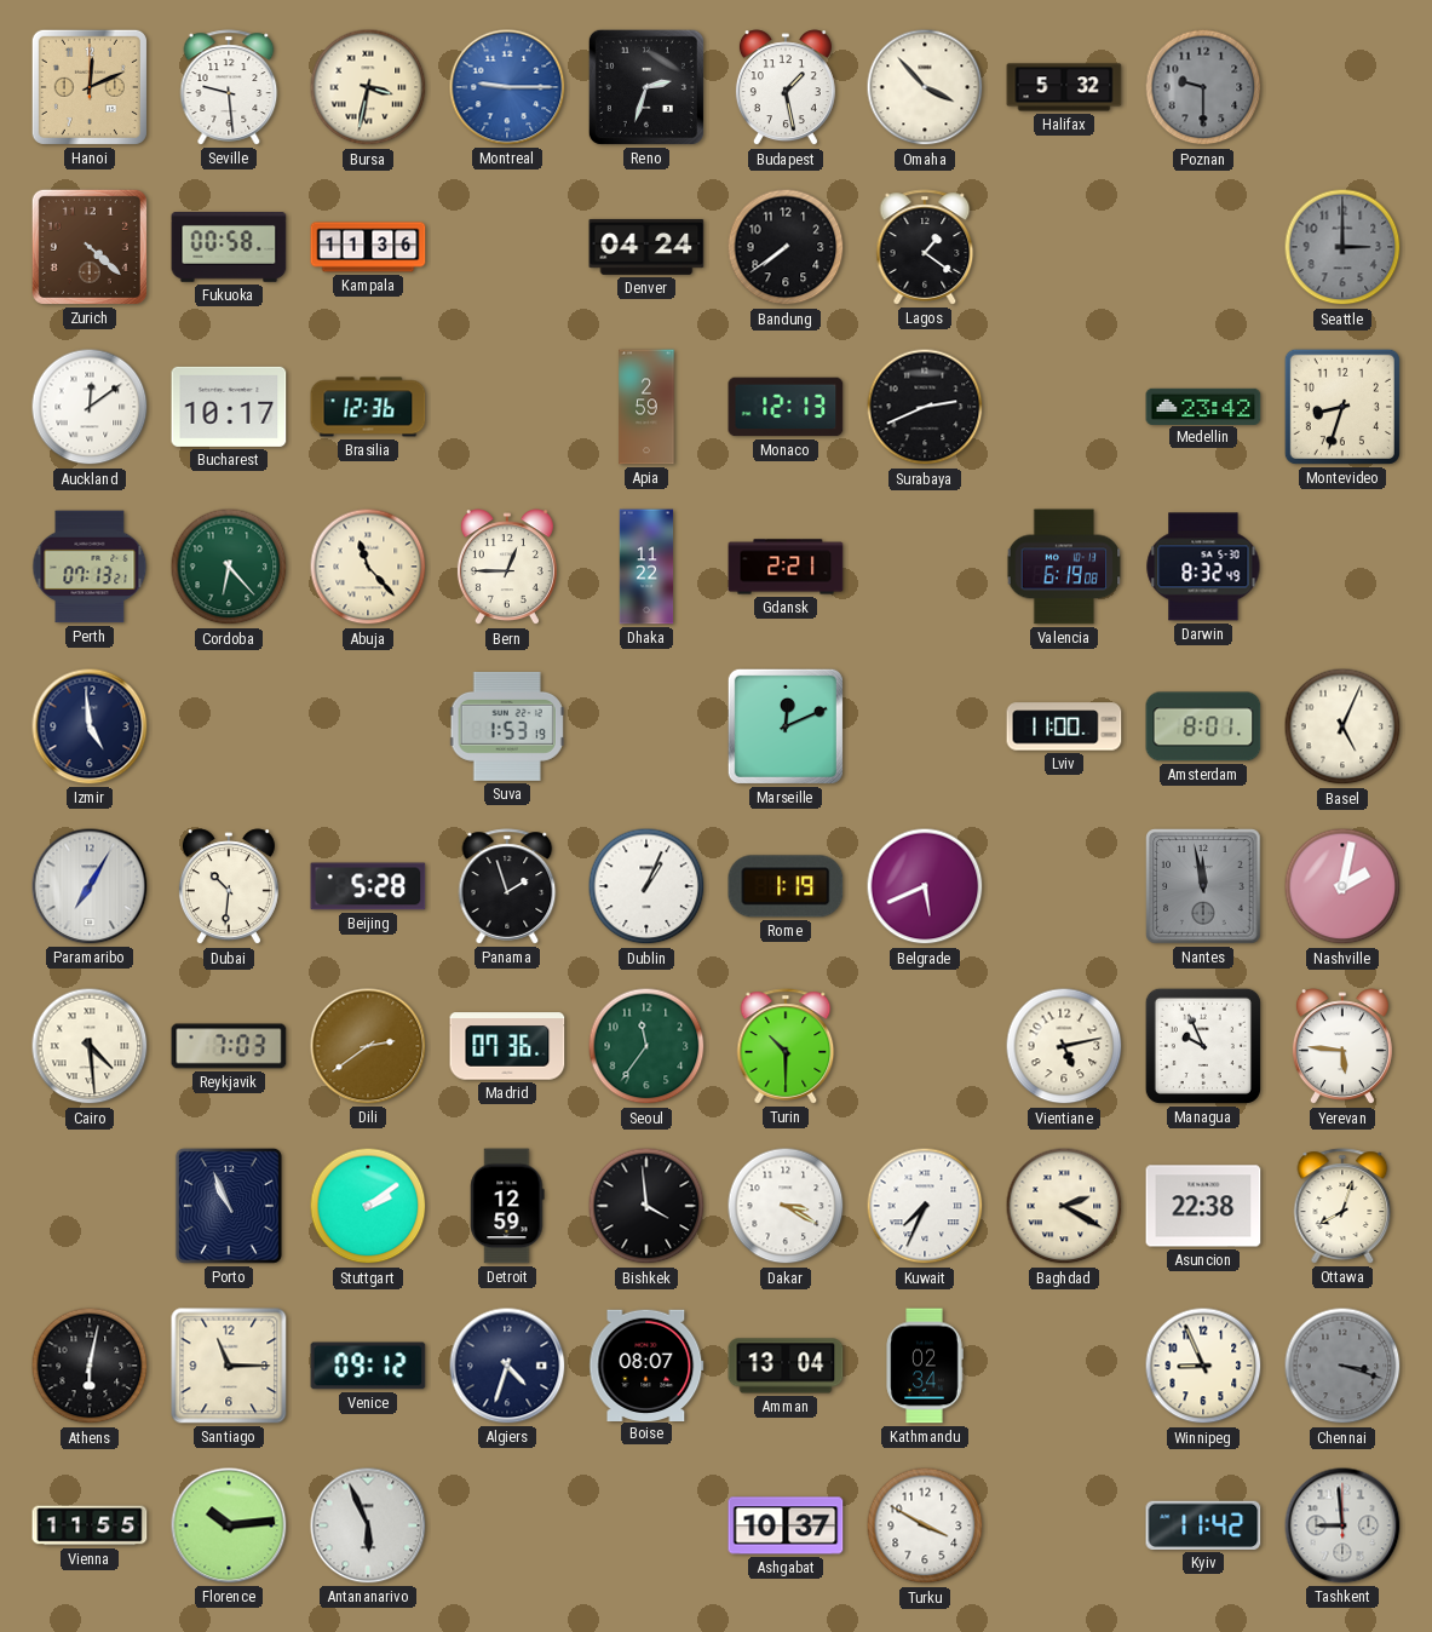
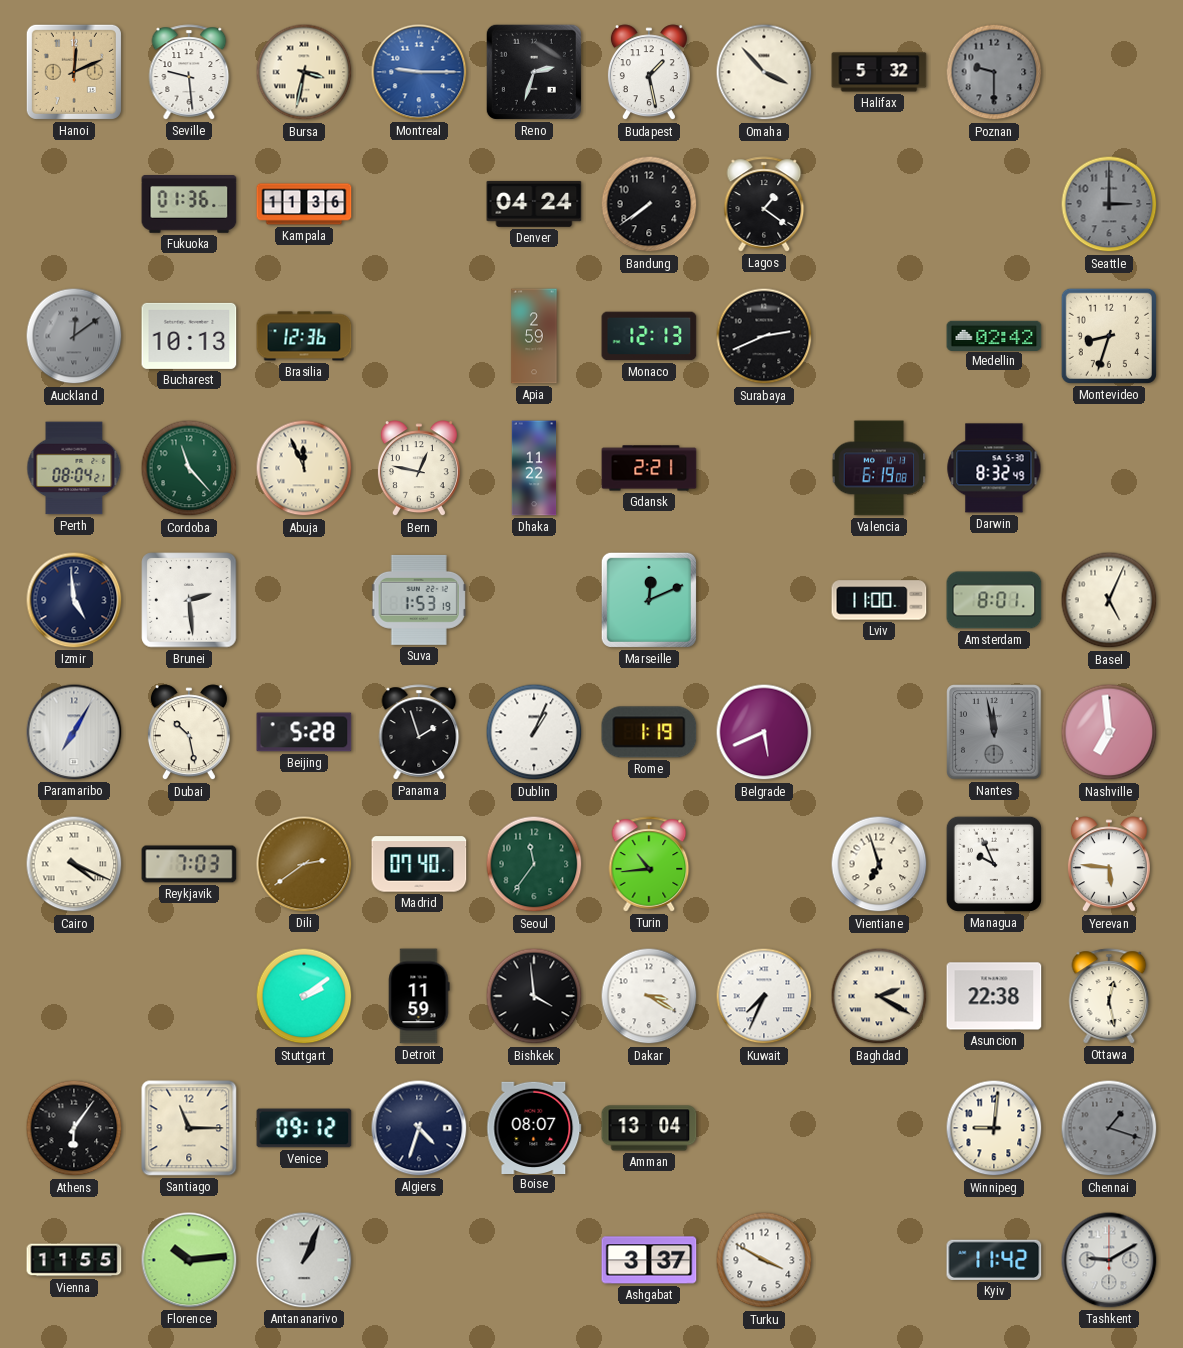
Zurich: 4:22 -> none (90, 247)
Fukuoka: 00:58 -> 01:36 (189, 204)
Auckland dial: white -> grey (74, 336)
Bucharest: 10:17 -> 10:13 (189, 336)
Medellin: 23:42 -> 02:42 (994, 335)
Perth: 07:13 -> 08:04 (74, 468)
Cordoba: 6:23 -> 11:23 (189, 468)
Abuja: 11:23 -> 11:56 (304, 468)
Bern: 12:45 -> 12:47 (419, 469)
Brunei: none -> 2:29 (189, 600)
Dubai: 10:31 -> 10:28 (189, 733)
Nashville: 2:02 -> 6:59 (1109, 732)
Cairo: 4:29 -> 4:19 (74, 864)
Madrid: 07:36 -> 07:40 (419, 864)
Turin: 10:30 -> 10:44 (649, 864)
Vientiane: 5:13 -> 6:57 (879, 864)
Porto: 10:56 -> none (229, 1206)
Detroit: 12:59 -> 11:59 (419, 996)
Ottawa: 8:03 -> 12:28 (1109, 996)
Athens: 6:02 -> 6:06 (74, 1128)
Kathmandu: 02:34 -> none (925, 1366)
Winnipeg: 8:56 -> 9:01 (994, 1128)
Chennai: 3:18 -> 1:18 (1109, 1128)
Antananarivo: 5:56 -> 1:04 (304, 1260)
Ashgabat: 10:37 -> 3:37 (649, 1260)
Tashkent: 8:59 -> 9:10 (1109, 1260)
